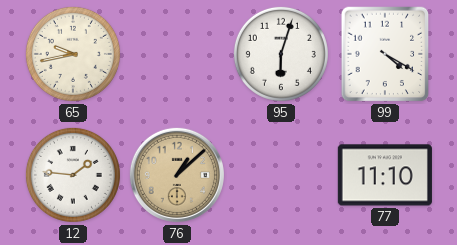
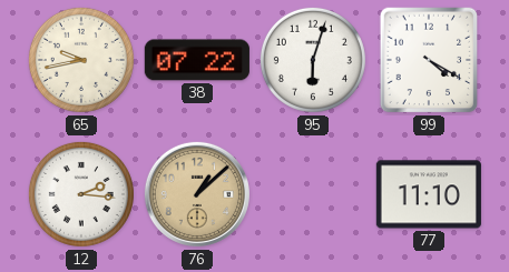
38: none -> 07:22 (197, 60)
12: 1:46 -> 2:16 (81, 194)
